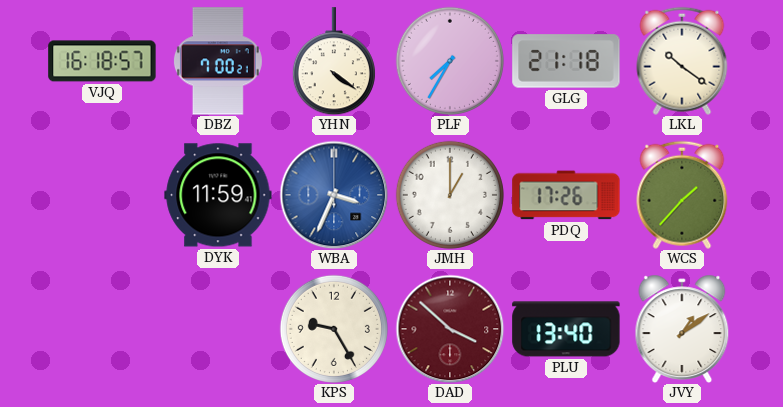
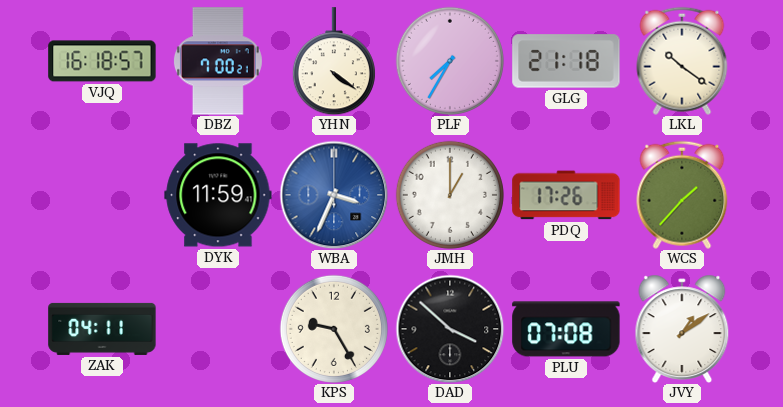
ZAK: none -> 04:11 (102, 329)
DAD dial: burgundy -> black (450, 329)
PLU: 13:40 -> 07:08 (566, 329)
